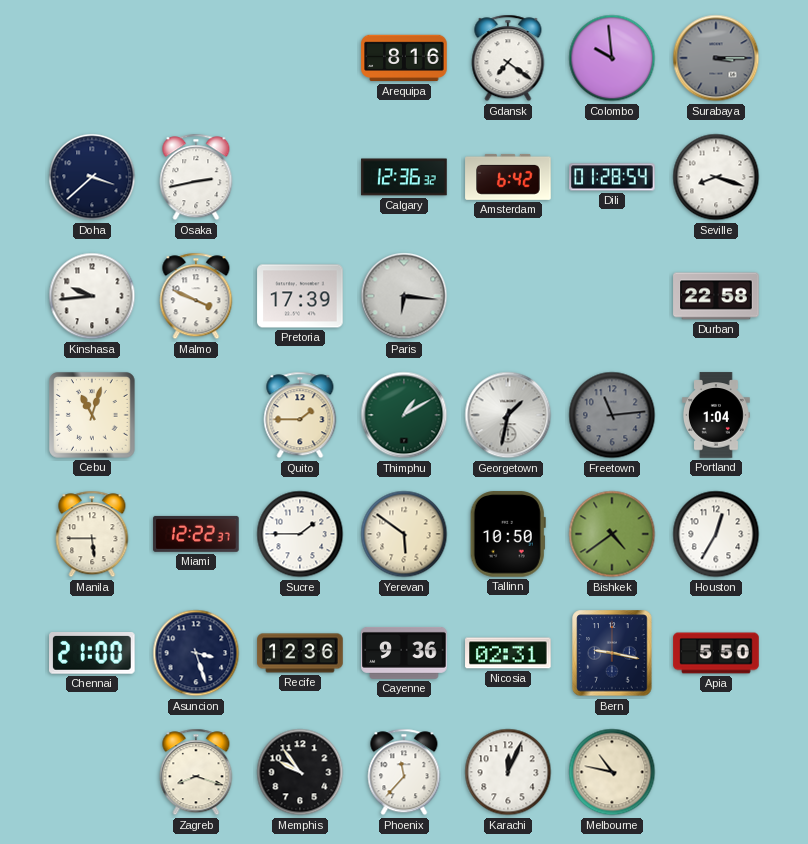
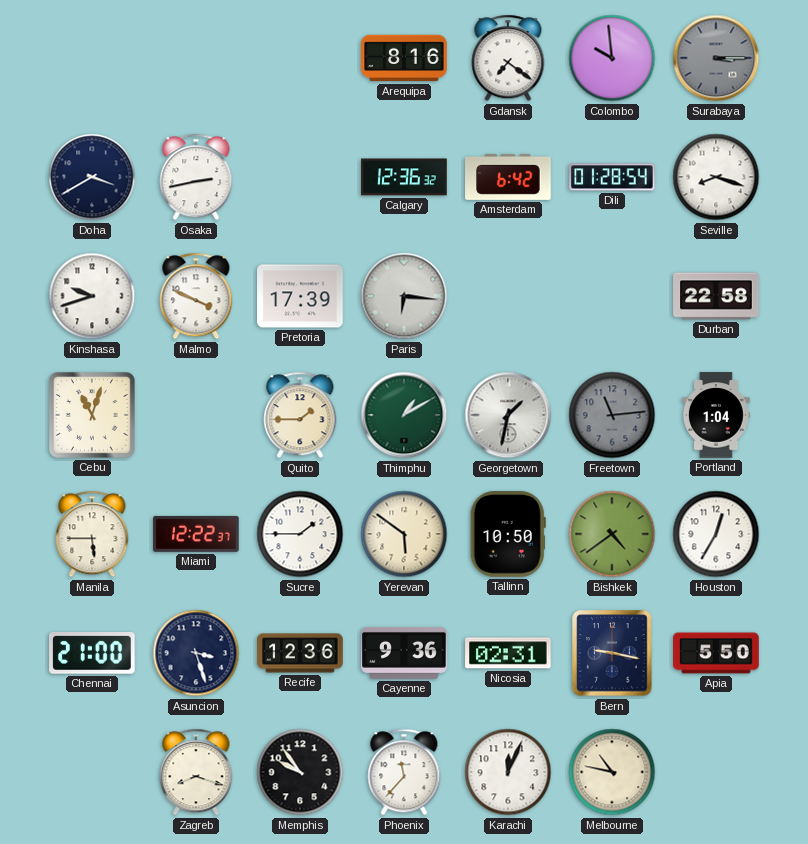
Doha: 3:38 -> 3:40 (92, 177)
Kinshasa: 9:44 -> 9:42 (92, 296)
